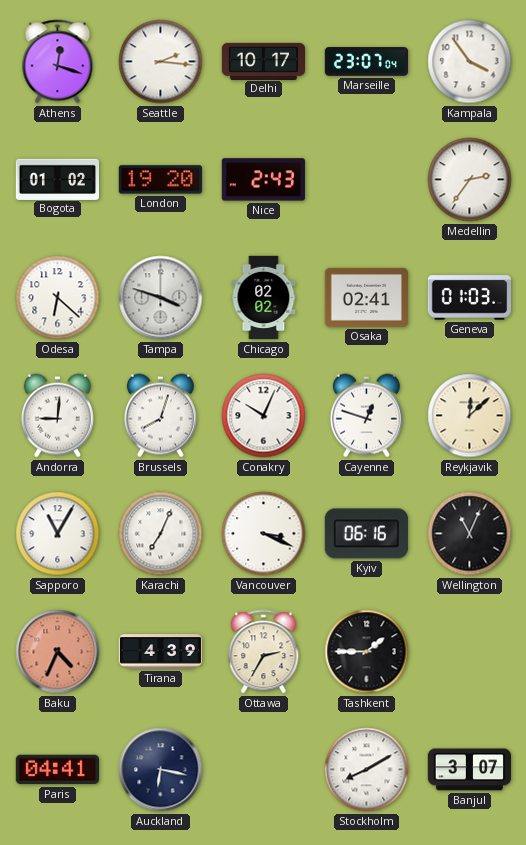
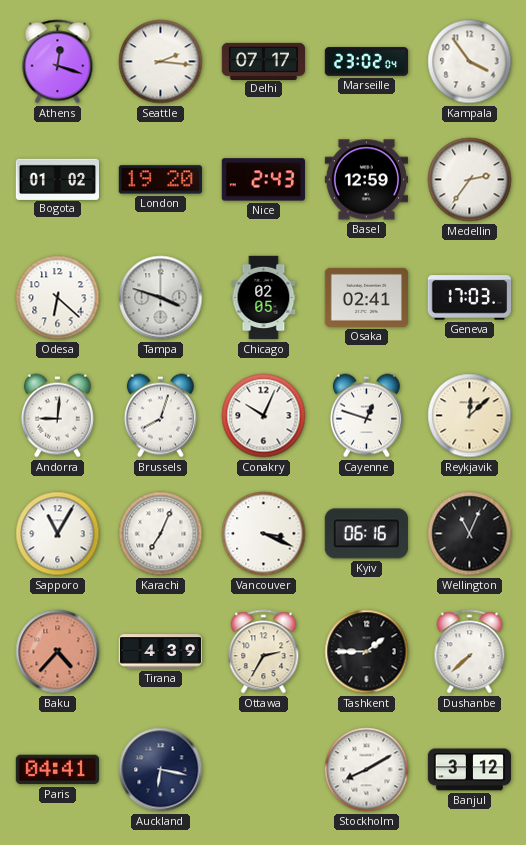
Delhi: 10:17 -> 07:17 (264, 61)
Marseille: 23:07 -> 23:02 (367, 62)
Basel: none -> 12:59 (366, 180)
Chicago: 02:02 -> 02:05 (264, 298)
Geneva: 01:03 -> 17:03 (469, 298)
Baku: 4:34 -> 4:37 (58, 652)
Dushanbe: none -> 7:38 (470, 652)
Banjul: 3:07 -> 3:12 (469, 770)
